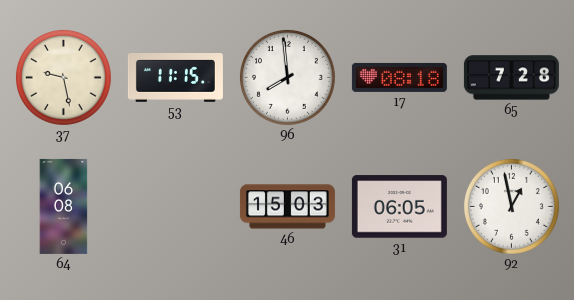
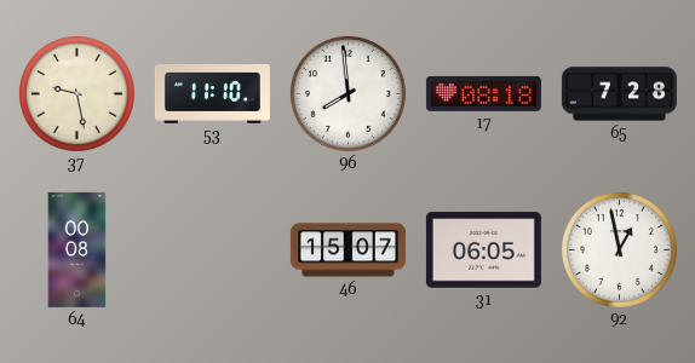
53: 11:15 -> 11:10 (212, 94)
64: 06:08 -> 00:08 (77, 249)
46: 15:03 -> 15:07 (347, 250)
